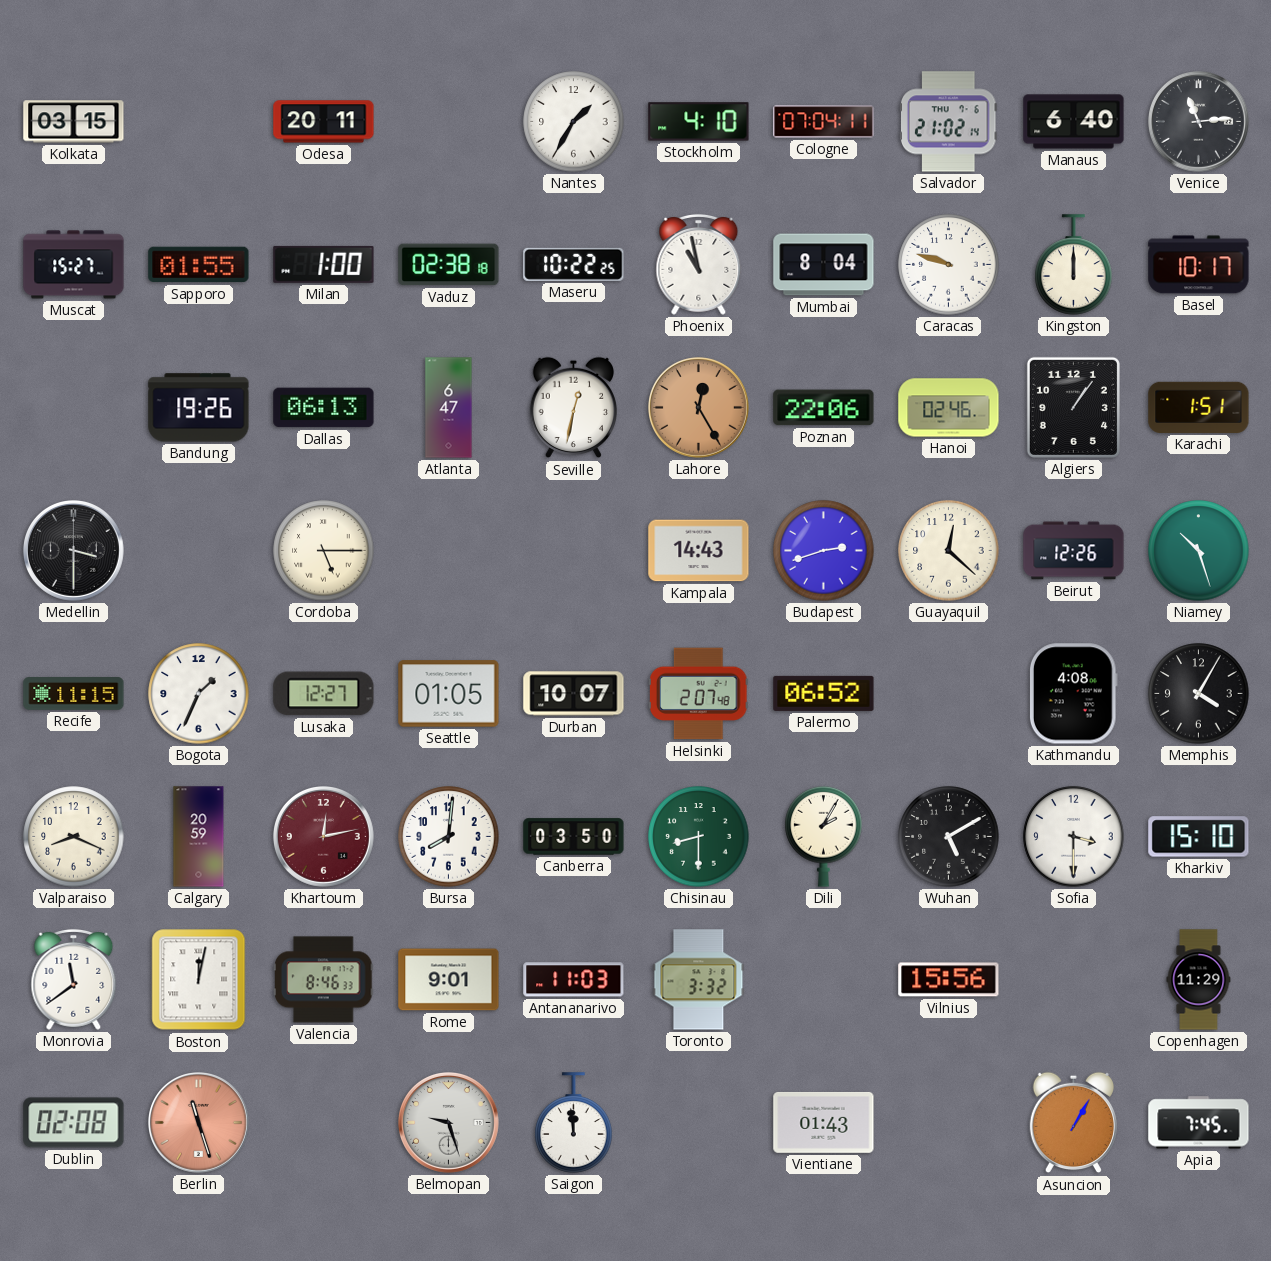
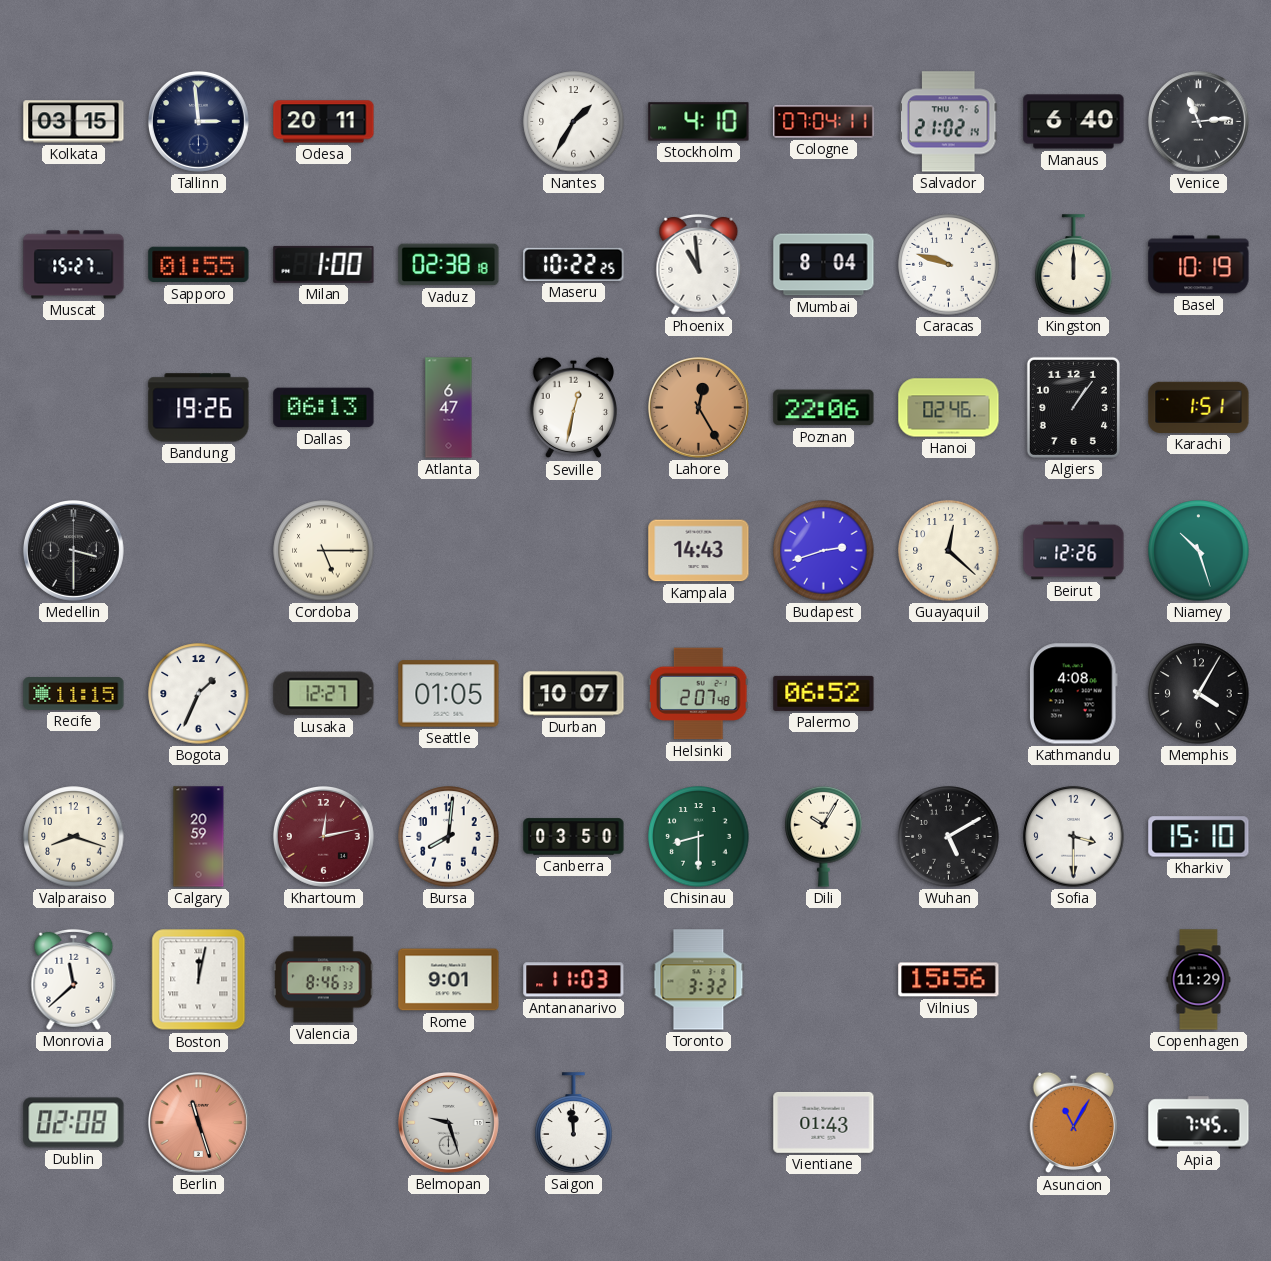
Tallinn: none -> 2:59 (199, 122)
Phoenix: 10:58 -> 10:59 (699, 264)
Basel: 10:17 -> 10:19 (1199, 265)
Valparaiso: 8:19 -> 8:18 (74, 837)
Dili: 2:05 -> 10:05 (824, 836)
Monrovia: 11:39 -> 11:38 (74, 979)
Asuncion: 1:05 -> 11:05 (1073, 1123)
